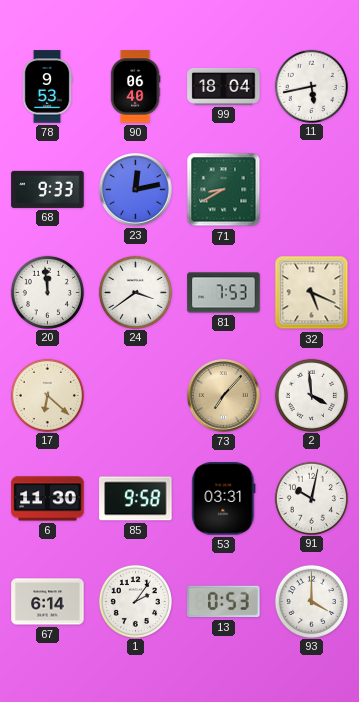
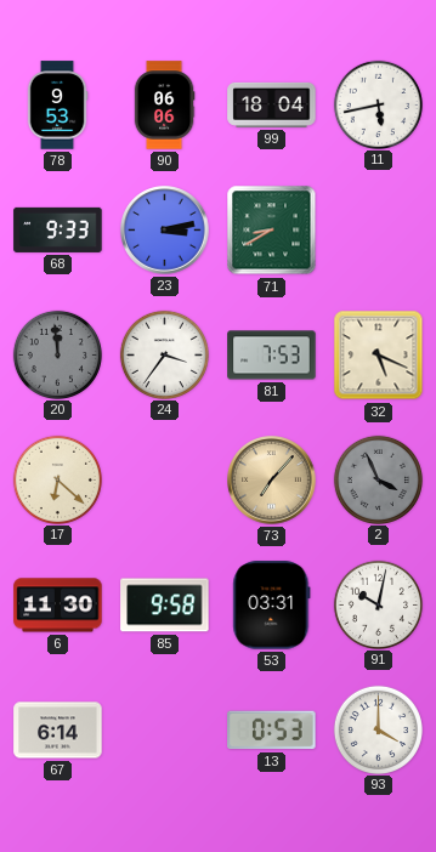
90: 06:40 -> 06:06 (164, 106)
23: 12:13 -> 3:13 (165, 231)
20 dial: white -> grey (57, 354)
24: 3:39 -> 3:36 (164, 354)
2: 3:59 -> 3:56 (378, 479)
2 dial: white -> grey (378, 479)
1: 2:06 -> none (135, 601)
